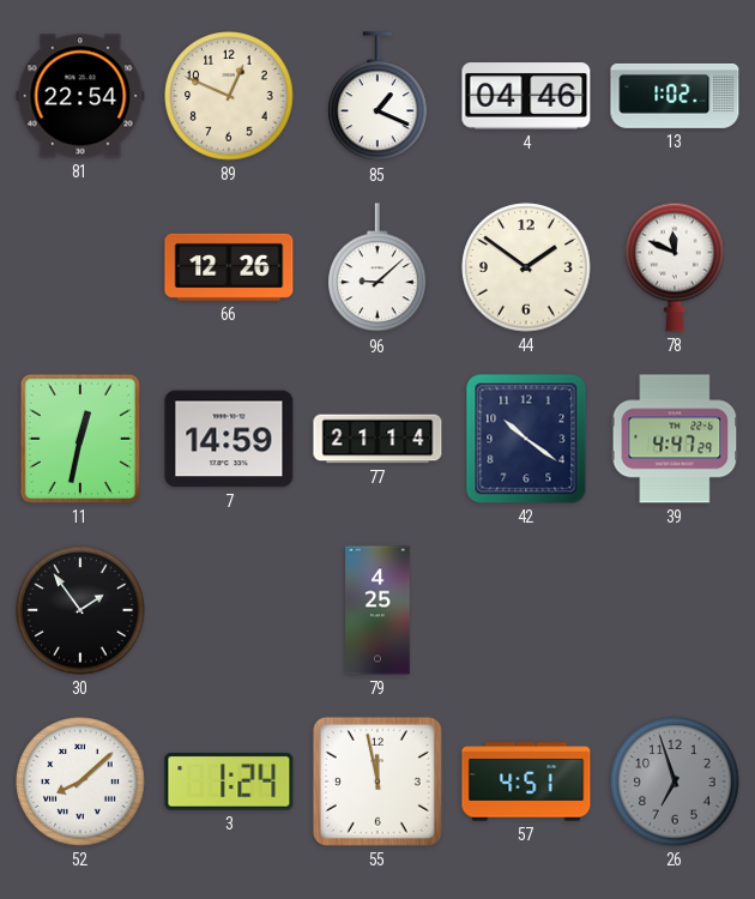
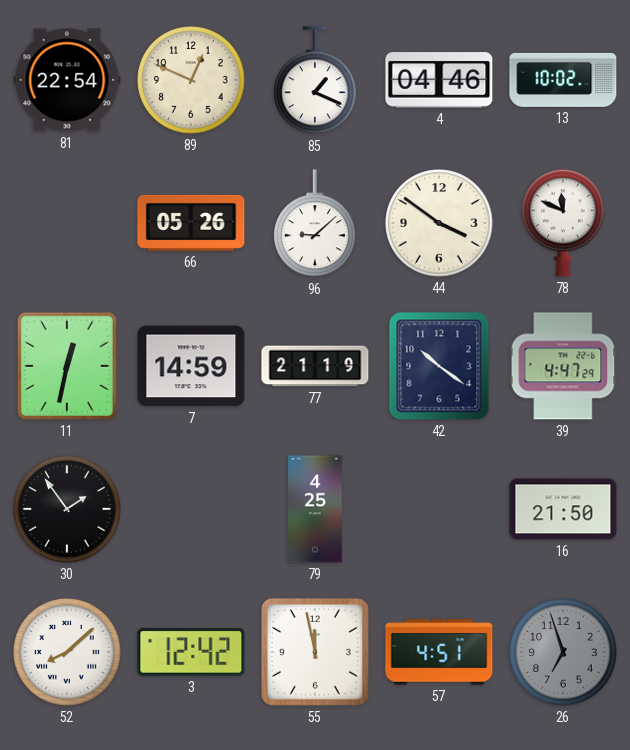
13: 1:02 -> 10:02 (563, 80)
66: 12:26 -> 05:26 (191, 223)
44: 1:51 -> 3:51 (439, 223)
77: 21:14 -> 21:19 (315, 366)
16: none -> 21:50 (563, 509)
3: 1:24 -> 12:42 (191, 652)
